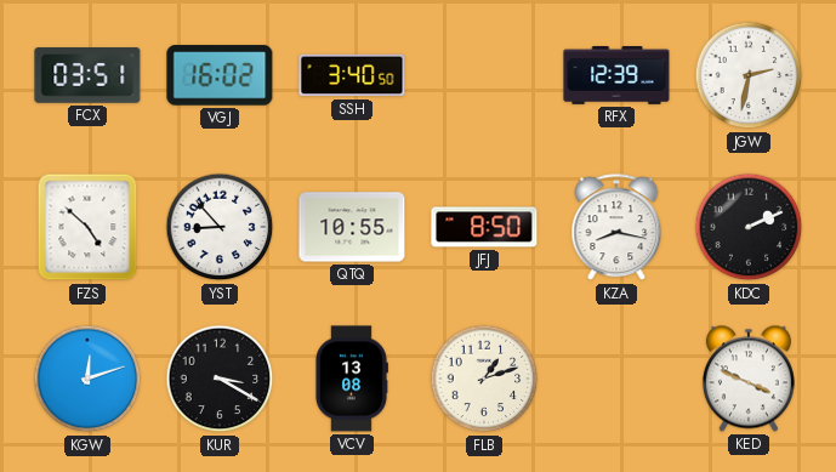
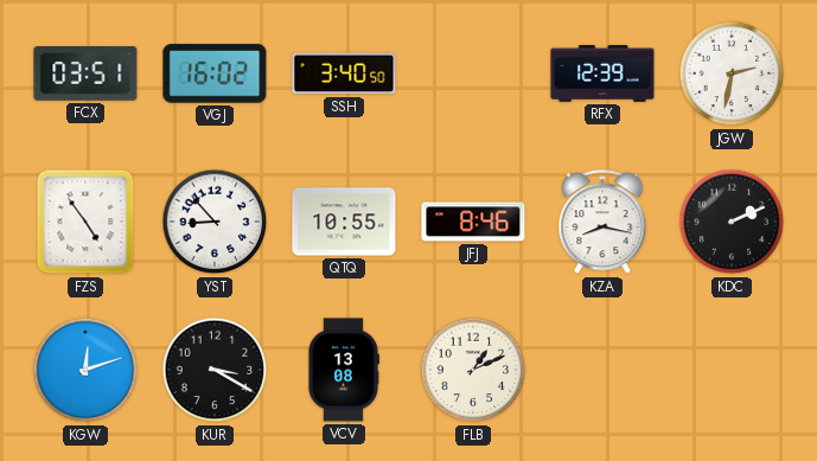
FZS: 4:52 -> 4:54 (85, 222)
JFJ: 8:50 -> 8:46 (473, 222)
FLB: 1:12 -> 1:11 (473, 370)
KED: 3:49 -> none (749, 379)
